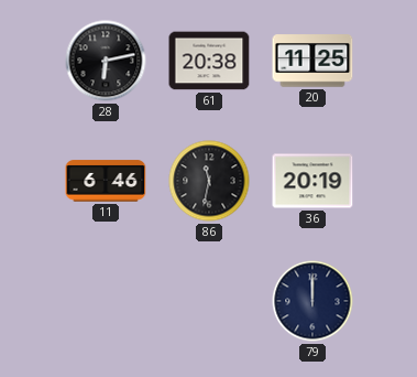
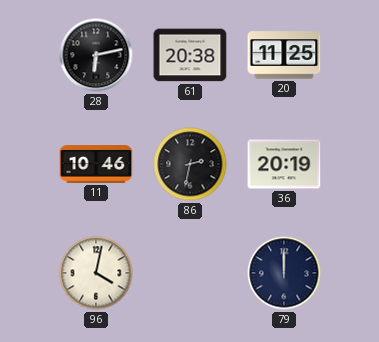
11: 6:46 -> 10:46 (96, 164)
86: 11:32 -> 2:32 (190, 164)
96: none -> 4:02 (96, 273)
